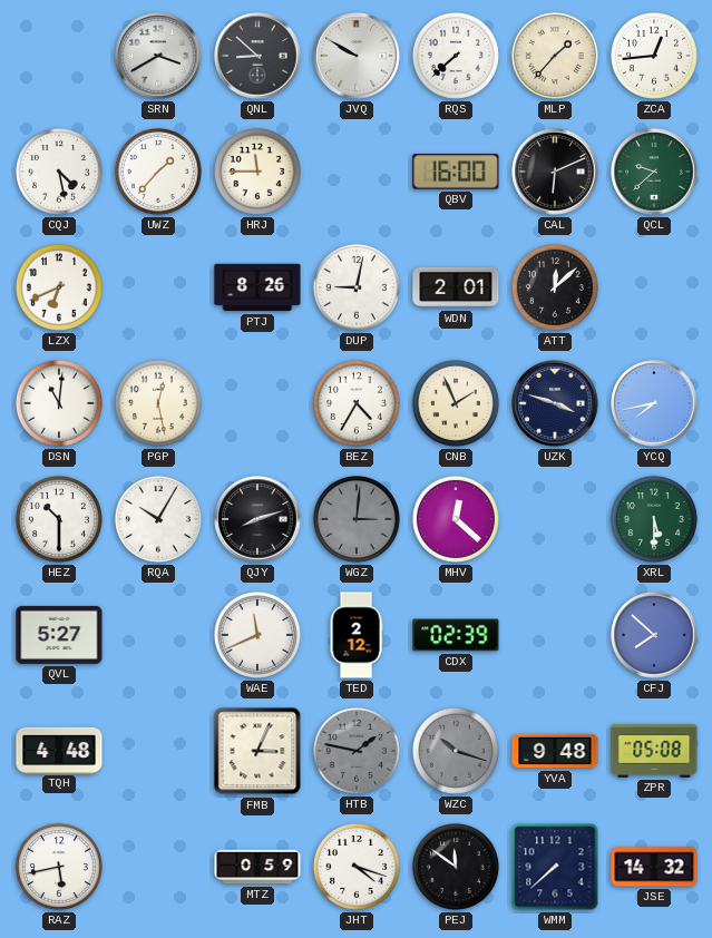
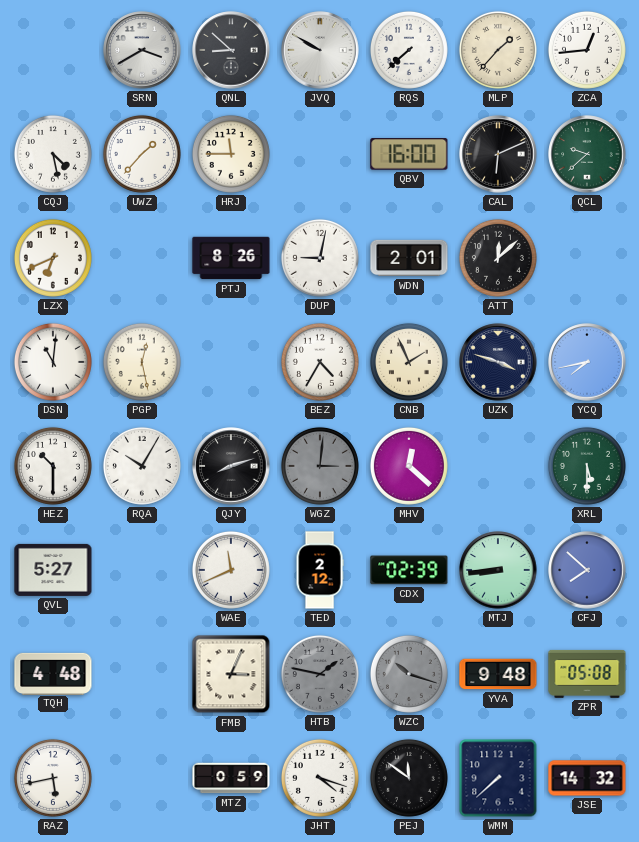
MTJ: none -> 8:44 (498, 570)
